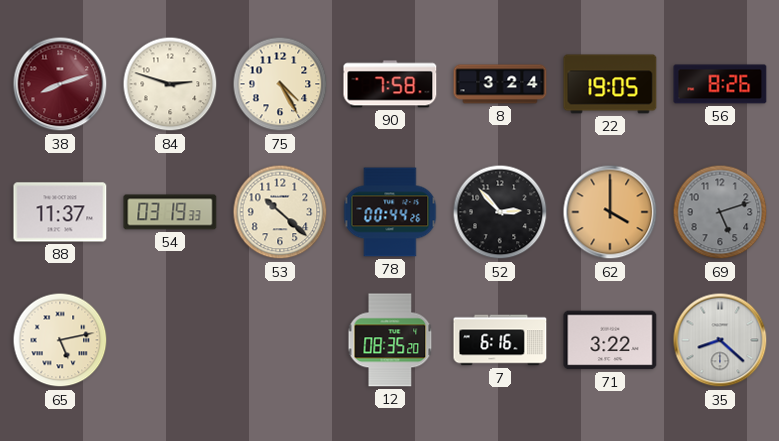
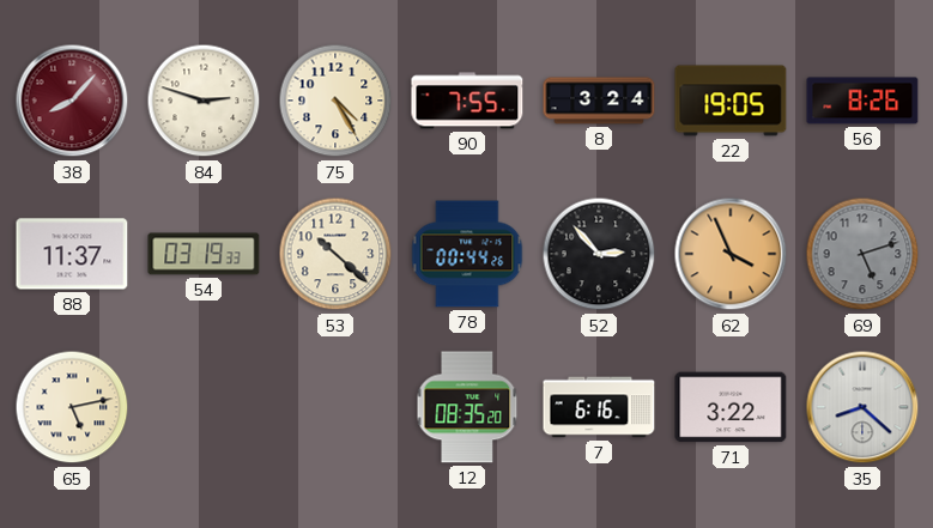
38: 8:12 -> 8:07 (72, 101)
90: 7:58 -> 7:55 (467, 101)
62: 4:00 -> 3:56 (731, 254)
